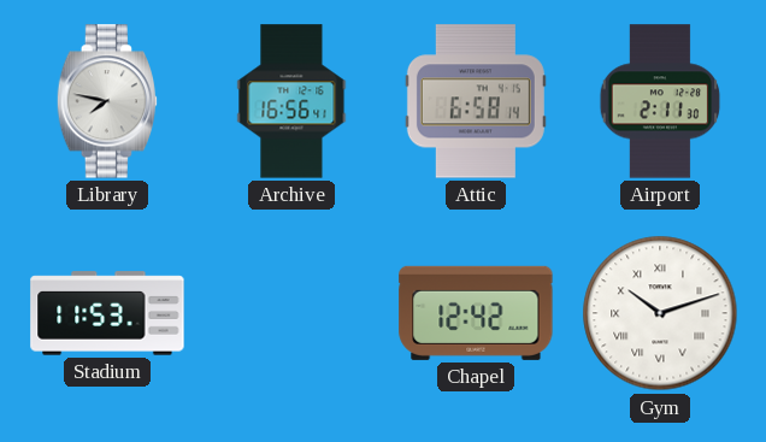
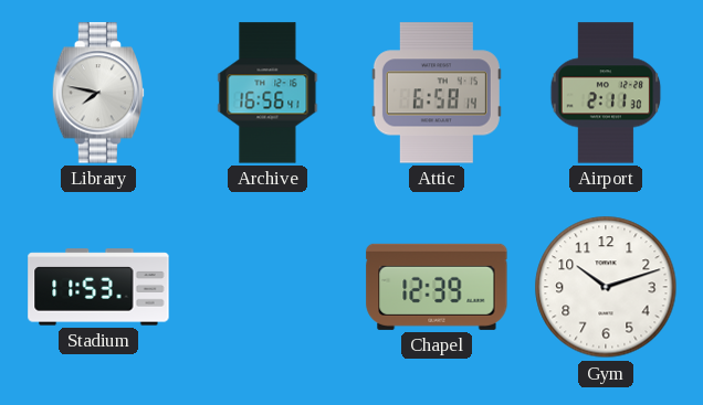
Chapel: 12:42 -> 12:39 (437, 287)
Gym numerals: Roman -> Arabic (606, 287)
